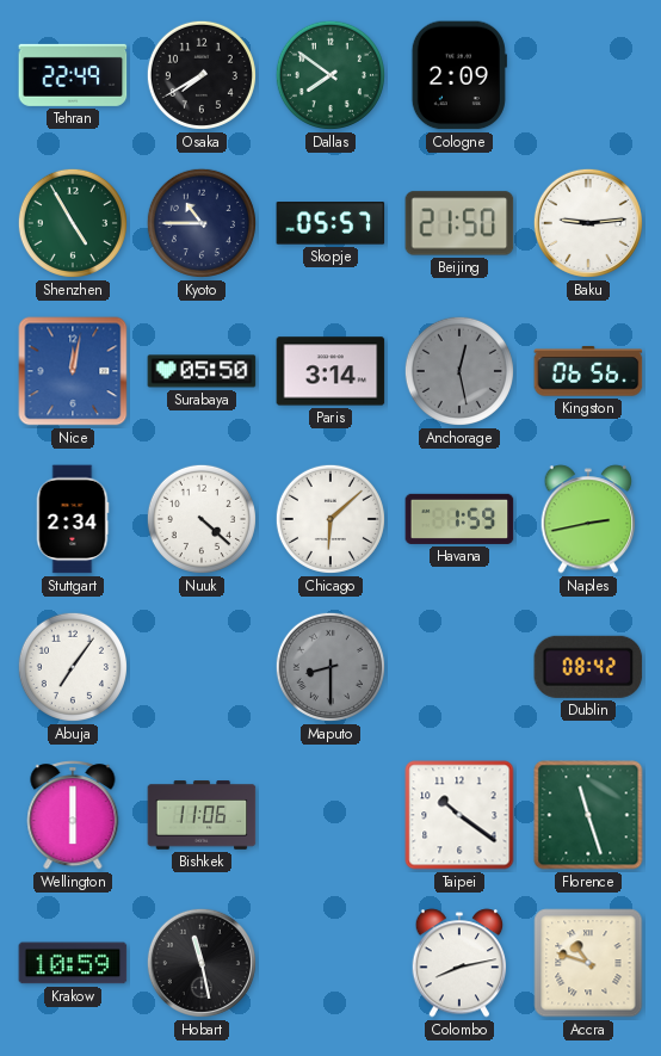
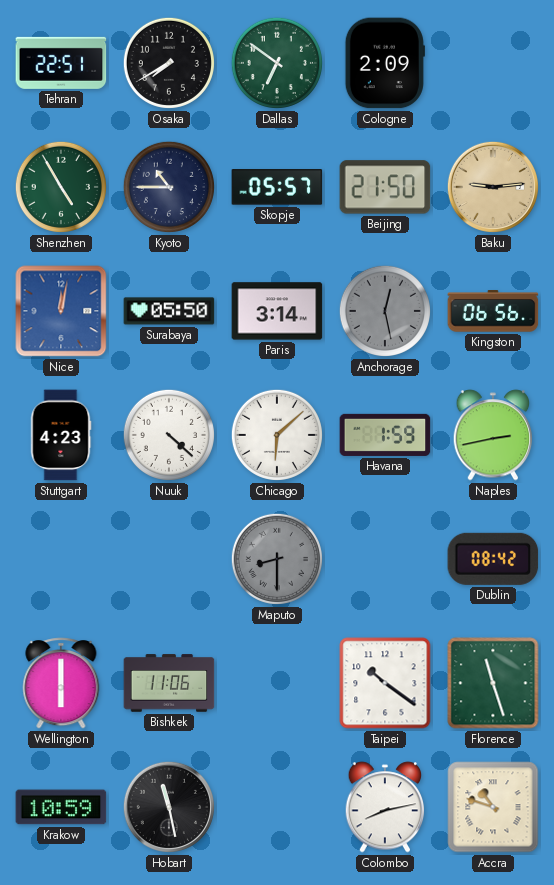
Tehran: 22:49 -> 22:51 (61, 63)
Dallas: 7:51 -> 6:51 (277, 63)
Baku dial: white -> champagne (493, 187)
Stuttgart: 2:34 -> 4:23 (61, 435)
Abuja: 7:06 -> none (73, 667)
